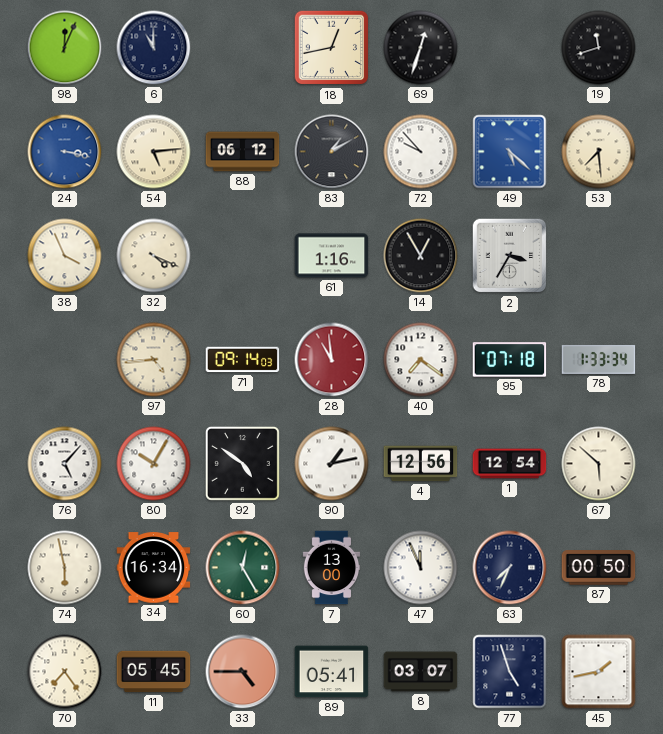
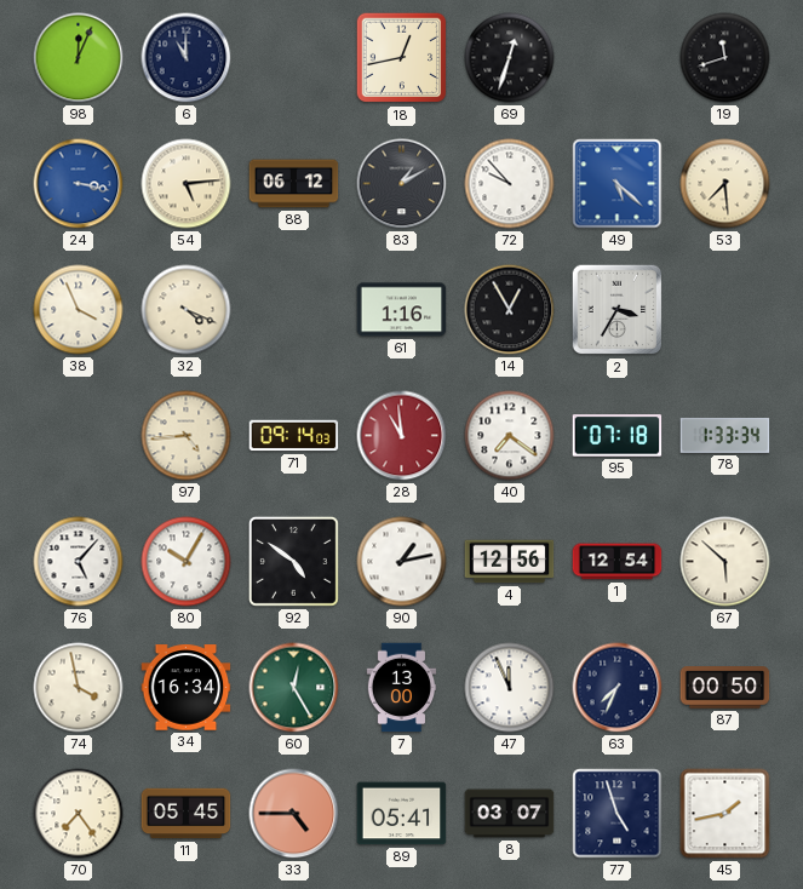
74: 5:58 -> 3:58 (79, 688)
